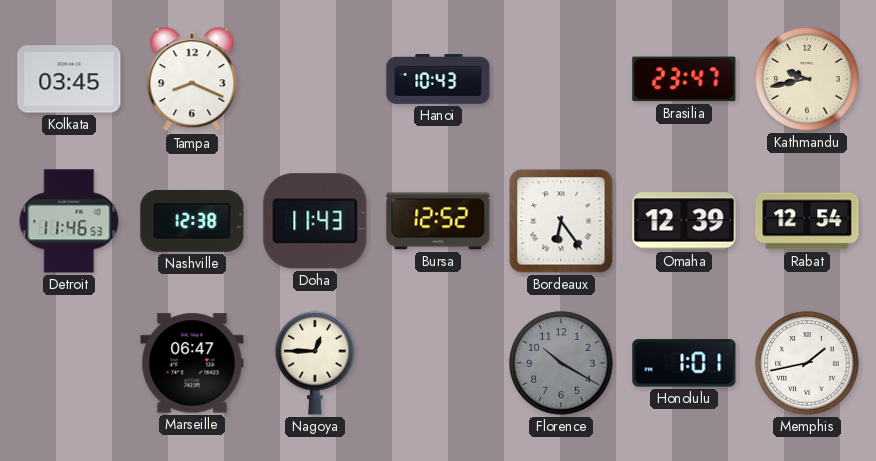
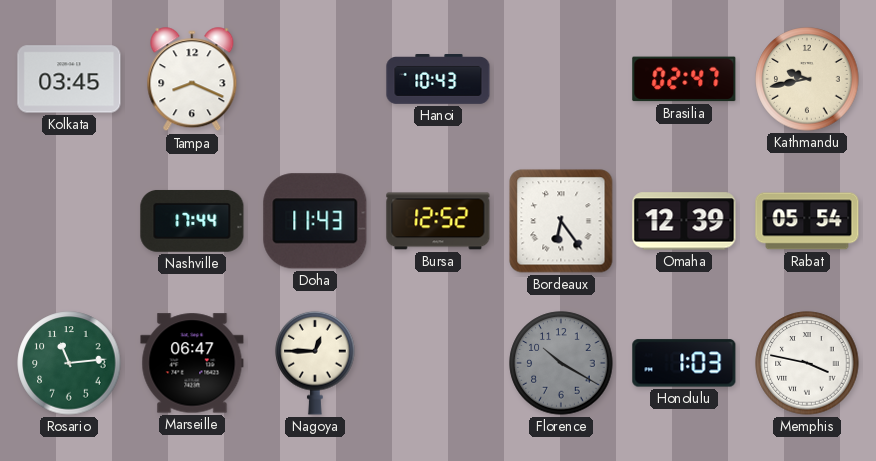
Brasilia: 23:47 -> 02:47 (684, 79)
Detroit: 11:46 -> none (69, 221)
Nashville: 12:38 -> 17:44 (192, 221)
Rabat: 12:54 -> 05:54 (807, 221)
Rosario: none -> 11:14 (69, 363)
Honolulu: 1:01 -> 1:03 (684, 363)
Memphis: 1:43 -> 3:47 (807, 363)
